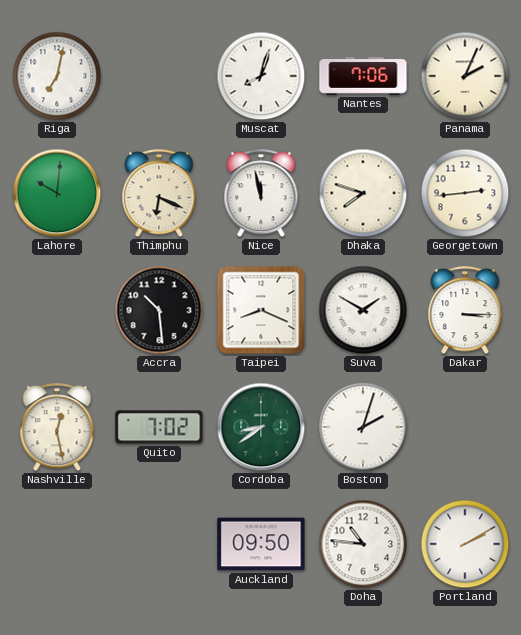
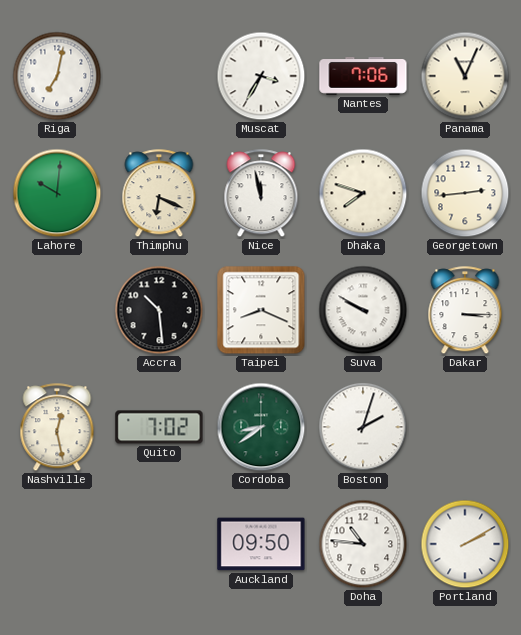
Muscat: 8:03 -> 3:35 (261, 76)
Panama: 2:04 -> 11:04 (465, 76)
Suva: 1:50 -> 9:50 (363, 310)
